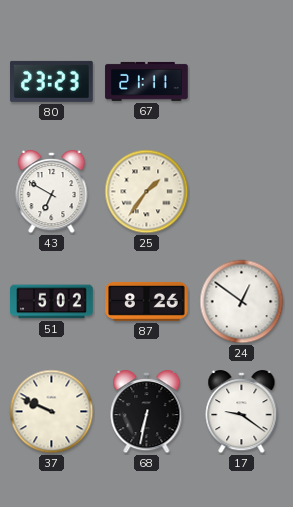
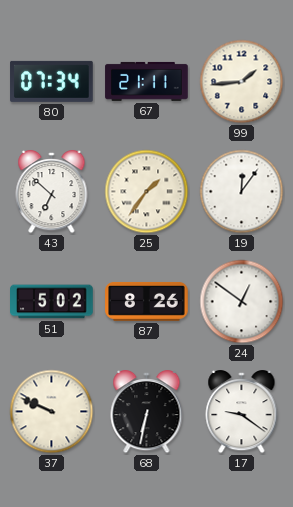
80: 23:23 -> 07:34 (52, 81)
99: none -> 1:44 (242, 82)
43: 6:50 -> 6:52 (52, 193)
19: none -> 12:06 (242, 192)
